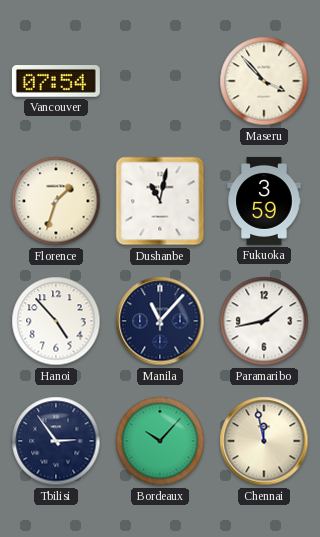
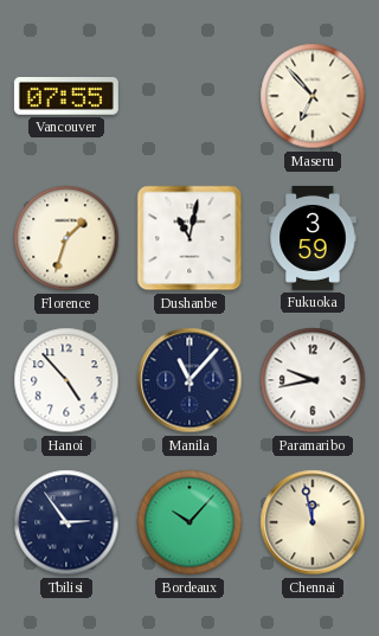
Vancouver: 07:54 -> 07:55 (66, 97)
Maseru: 3:53 -> 6:53 (313, 96)
Paramaribo: 1:43 -> 9:43 (313, 380)
